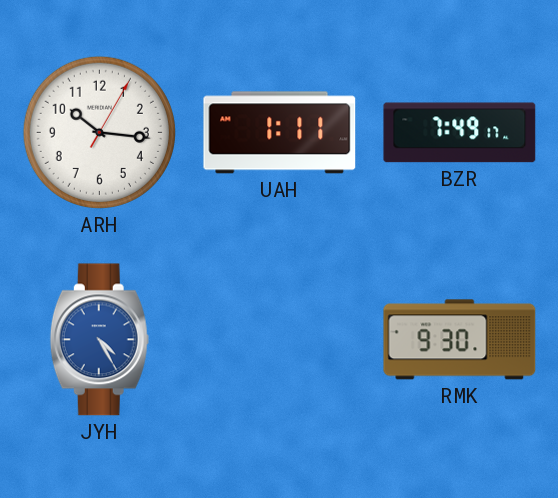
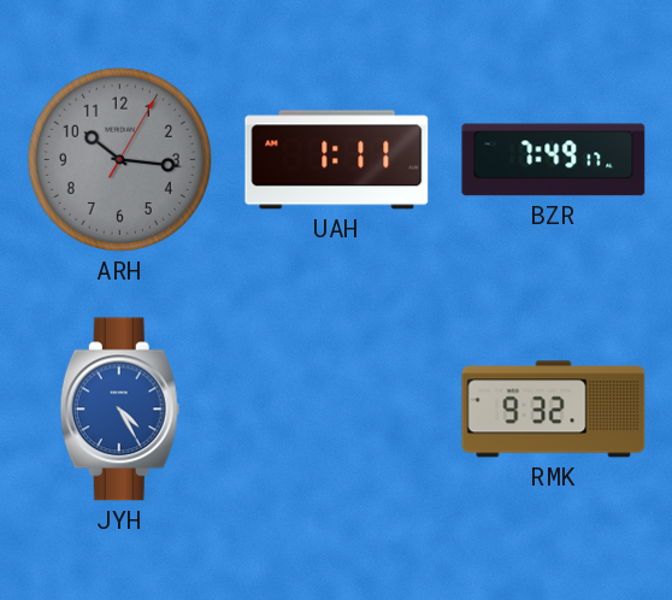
ARH dial: white -> grey (119, 159)
RMK: 9:30 -> 9:32 (554, 410)
